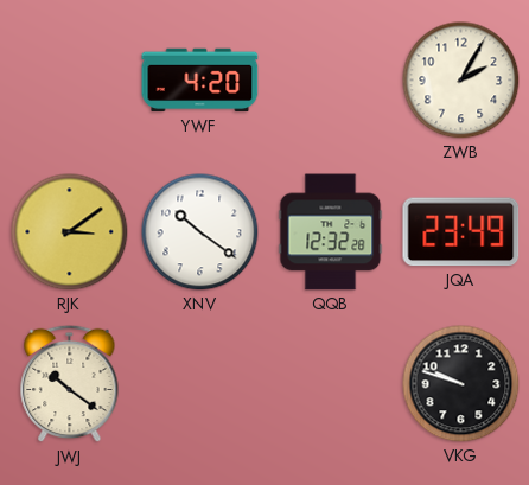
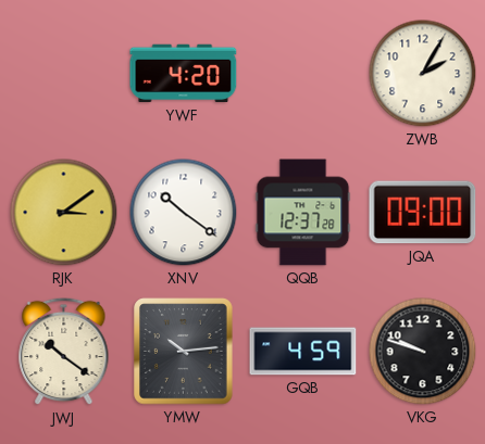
QQB: 12:32 -> 12:37 (303, 213)
JQA: 23:49 -> 09:00 (423, 213)
YMW: none -> 10:14 (184, 352)
GQB: none -> 4:59 (303, 352)
